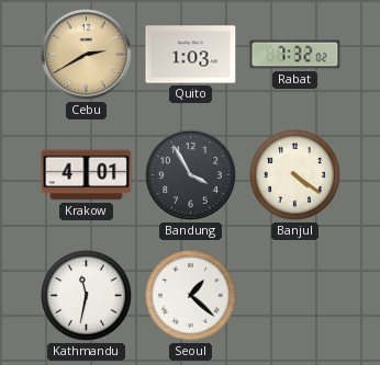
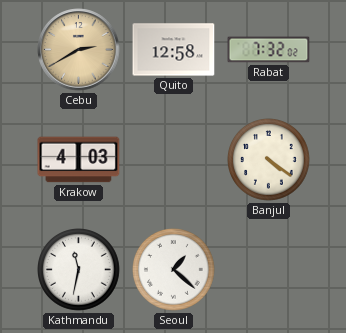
Quito: 1:03 -> 12:58 (174, 50)
Krakow: 4:01 -> 4:03 (79, 160)
Bandung: 3:55 -> none (191, 175)
